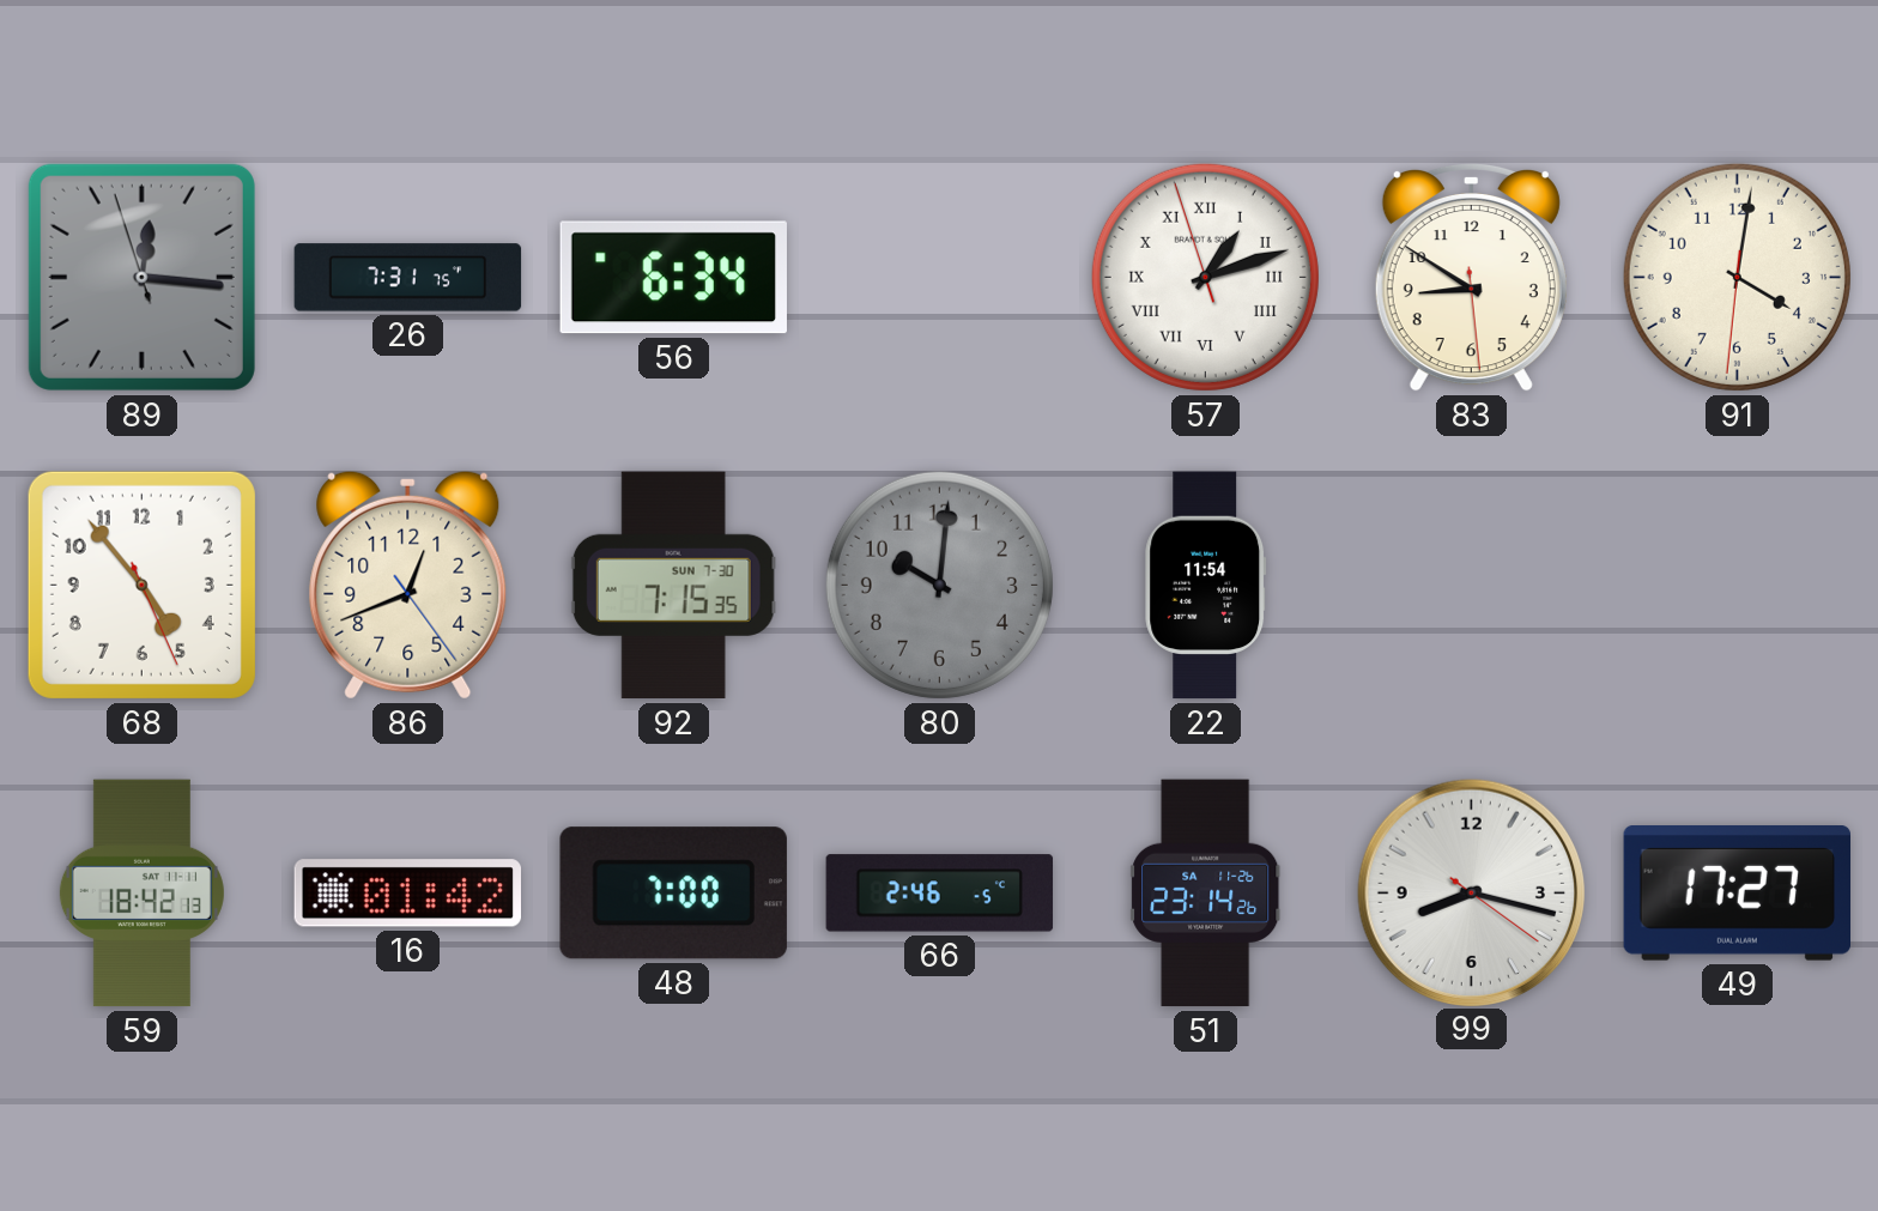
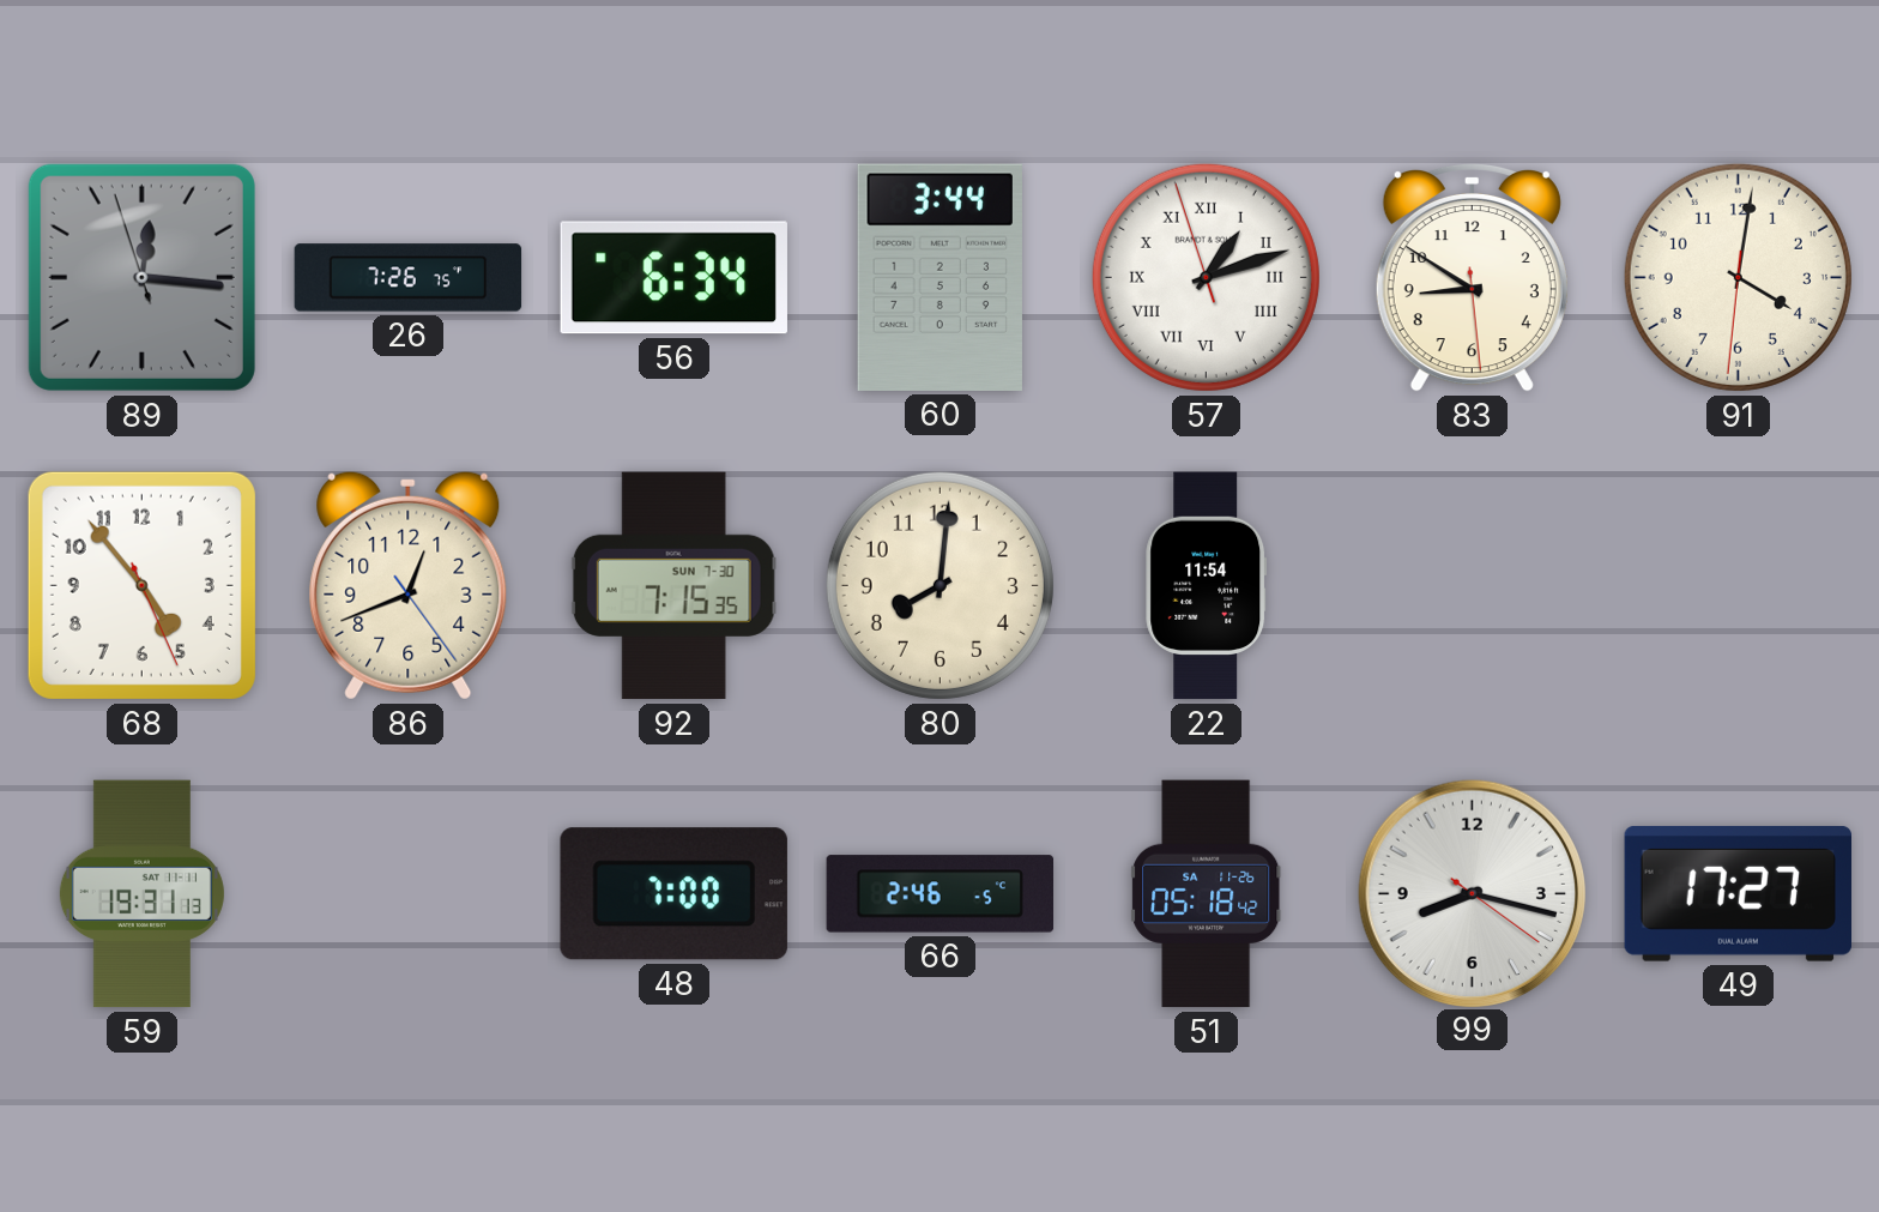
26: 7:31 -> 7:26 (409, 278)
60: none -> 3:44 (939, 277)
80: 10:01 -> 8:01 (939, 585)
80 dial: grey -> cream (939, 585)
59: 18:42 -> 19:31 (141, 894)
16: 01:42 -> none (407, 894)
51: 23:14 -> 05:18 (1207, 894)
